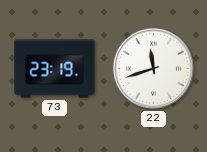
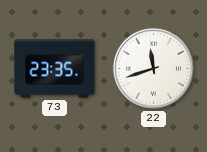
73: 23:19 -> 23:35 (55, 69)
